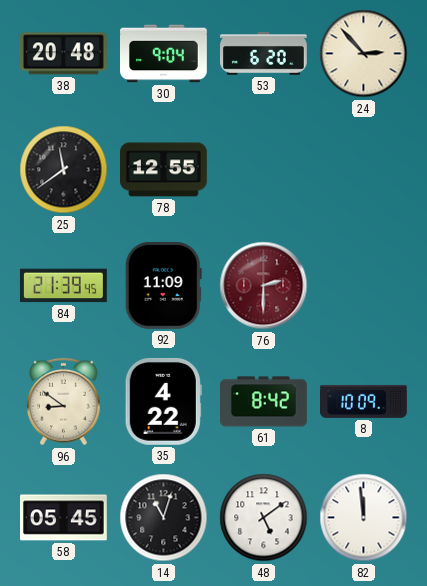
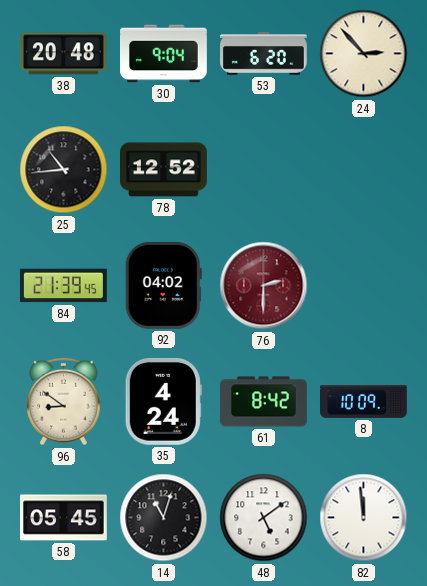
25: 11:39 -> 10:44 (64, 170)
78: 12:55 -> 12:52 (164, 170)
92: 11:09 -> 04:02 (163, 285)
35: 4:22 -> 4:24 (163, 401)
